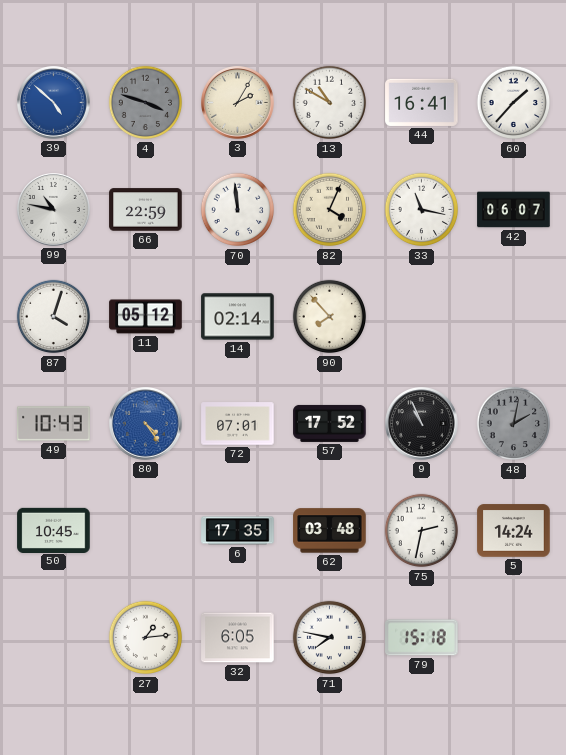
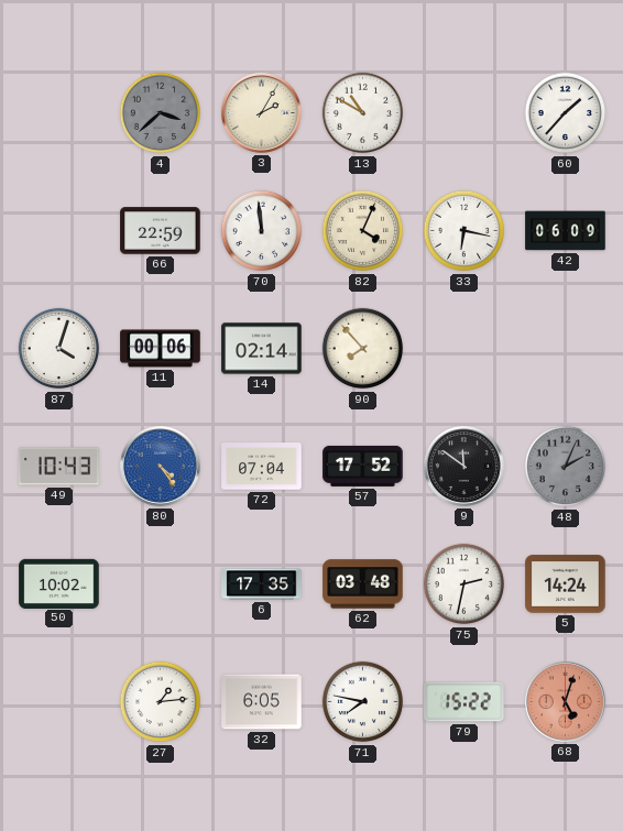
39: 4:52 -> none (54, 103)
4: 3:48 -> 3:38 (161, 113)
44: 16:41 -> none (422, 102)
99: 10:47 -> none (54, 210)
33: 11:17 -> 6:17 (464, 231)
42: 06:07 -> 06:09 (566, 231)
11: 05:12 -> 00:06 (161, 349)
72: 07:01 -> 07:04 (262, 467)
9: 10:56 -> 11:51 (464, 467)
48: 2:02 -> 2:04 (566, 467)
50: 10:45 -> 10:02 (59, 583)
79: 15:18 -> 15:22 (464, 702)
68: none -> 5:03 (566, 702)
